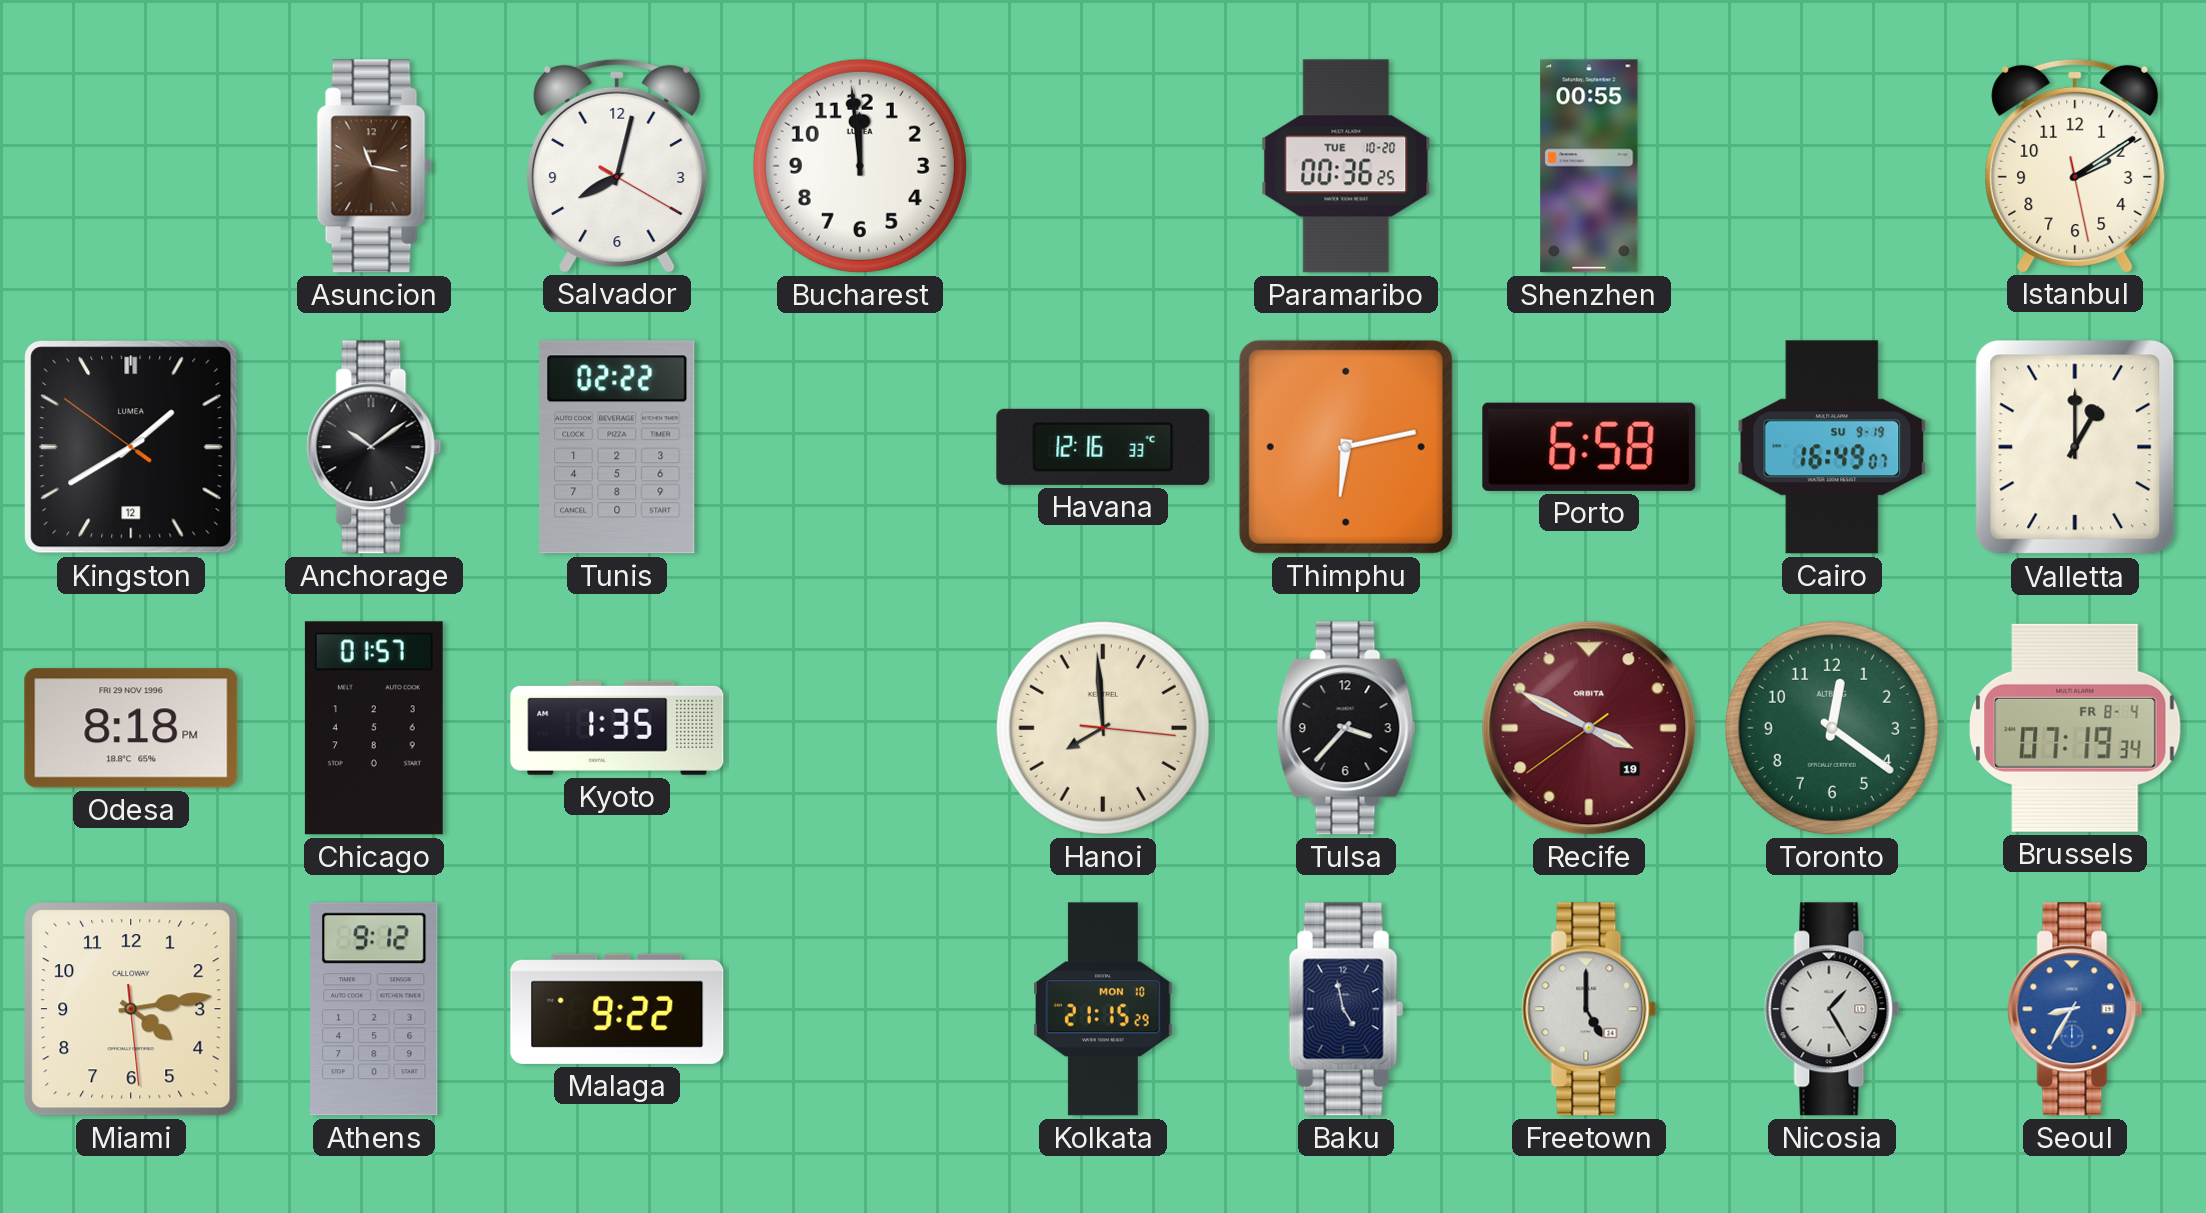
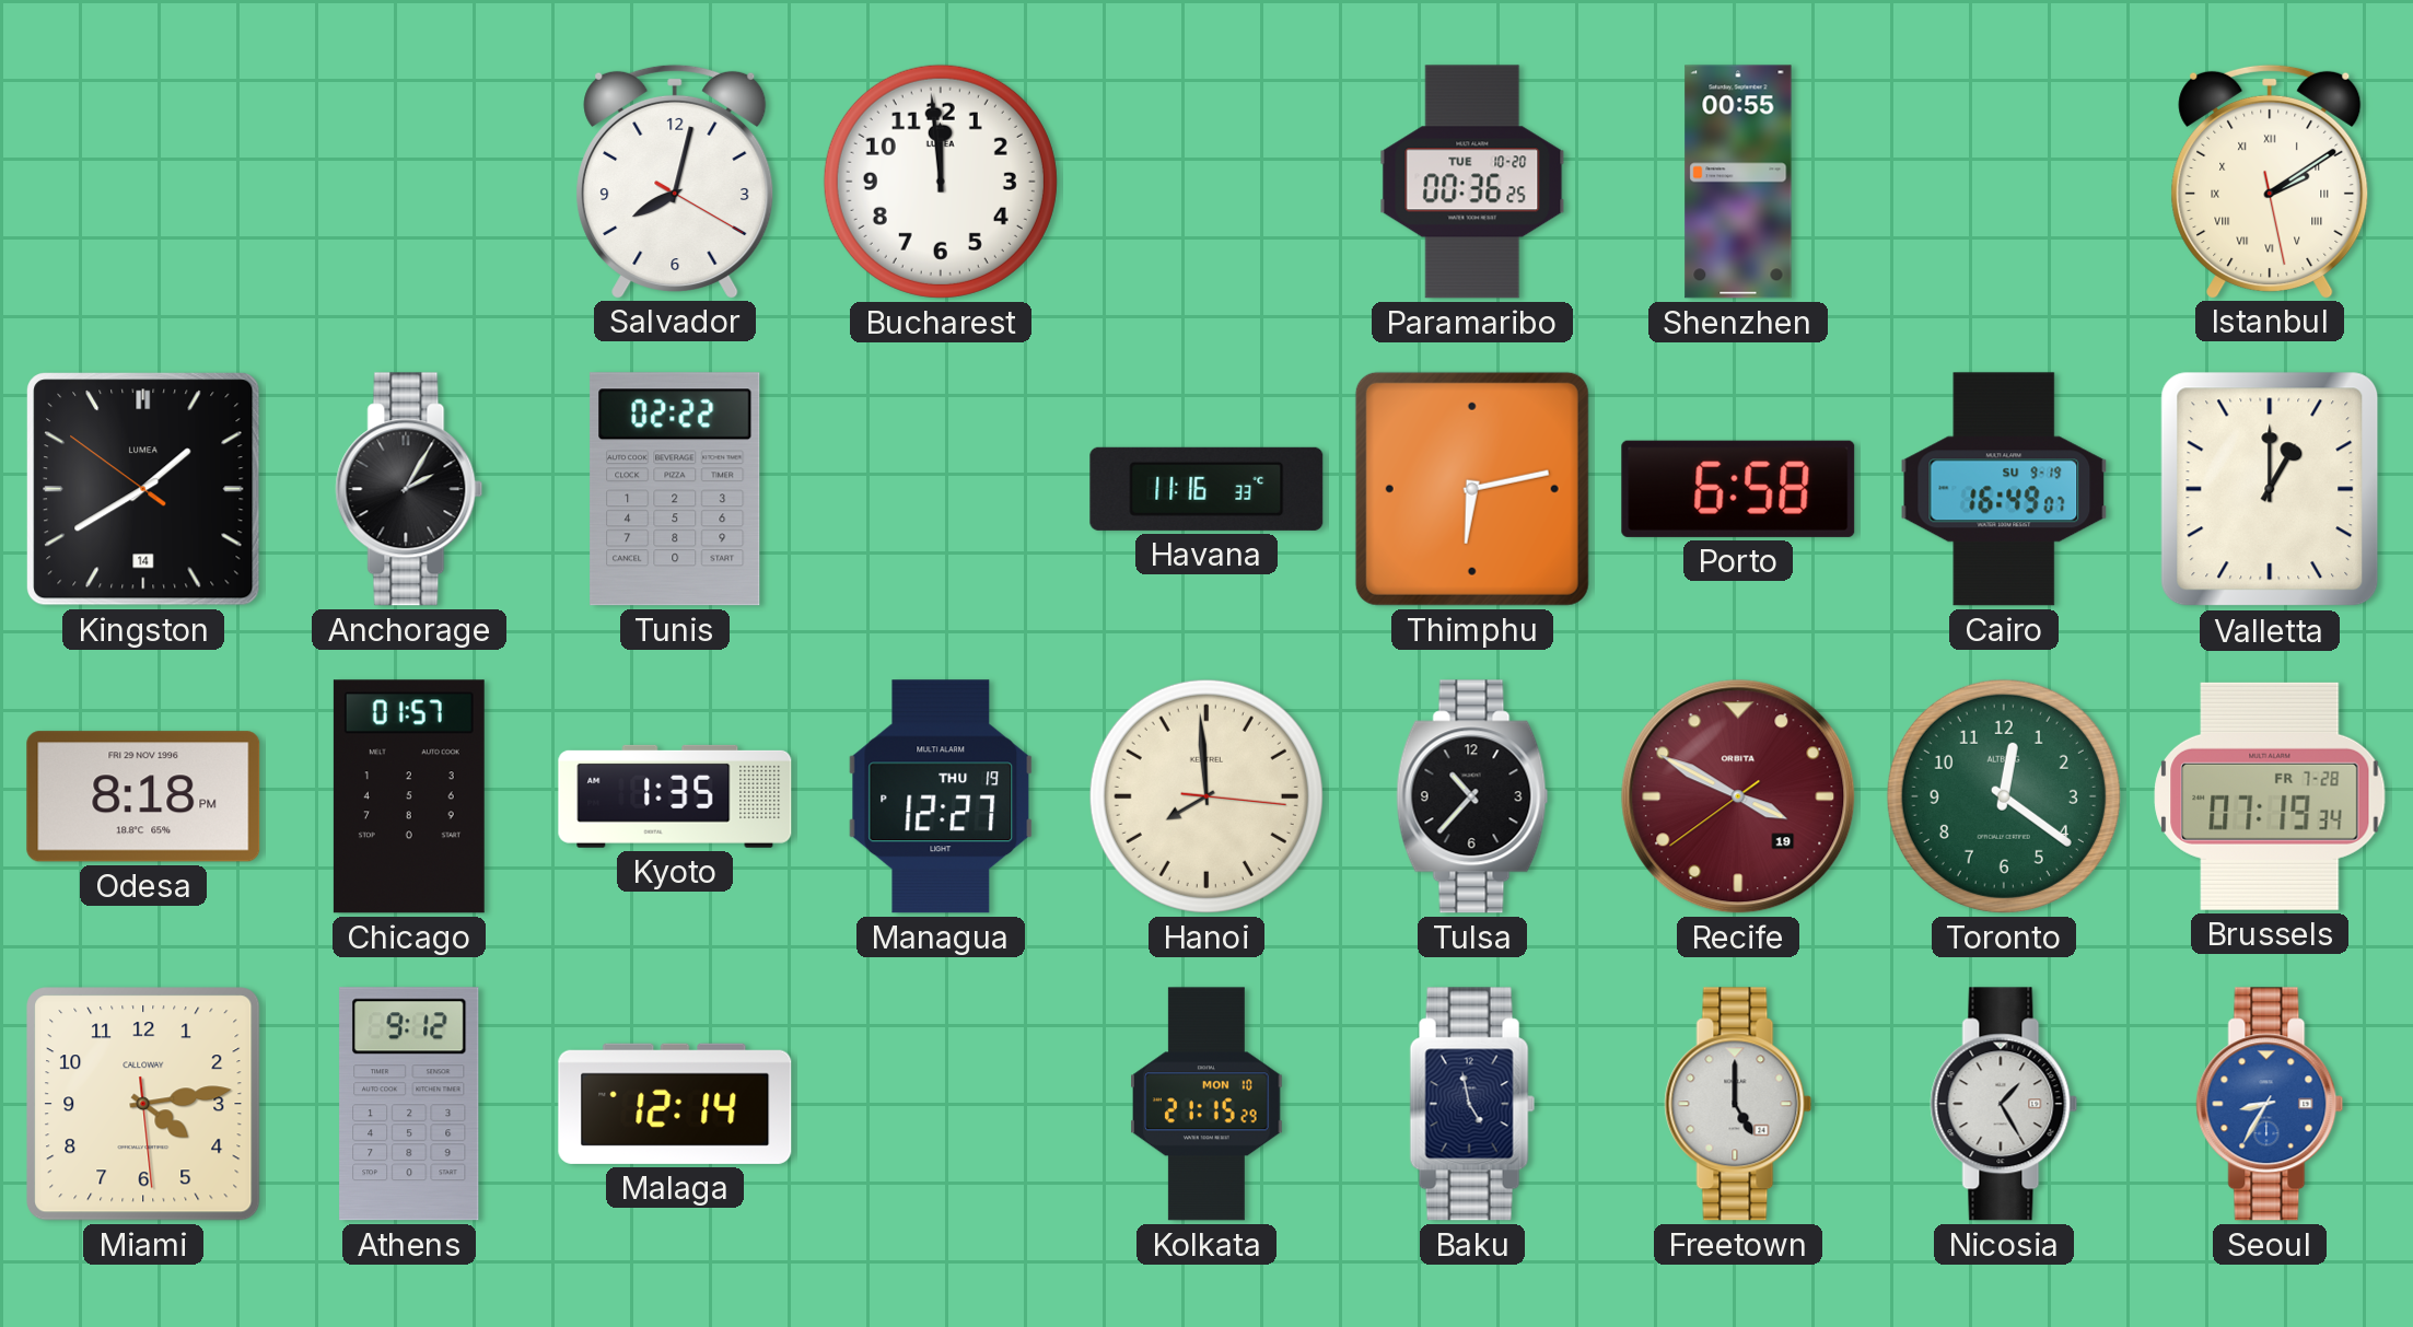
Asuncion: 11:17 -> none (374, 166)
Istanbul numerals: Arabic -> Roman (2270, 181)
Kingston date: 12 -> 14 (143, 489)
Anchorage: 10:09 -> 2:05 (409, 489)
Havana: 12:16 -> 11:16 (1206, 489)
Managua: none -> 12:27 (941, 796)
Tulsa: 3:37 -> 10:37 (1472, 796)
Brussels date: FR 8-4 -> FR 7-28 (2270, 796)
Malaga: 9:22 -> 12:14 (675, 1104)
